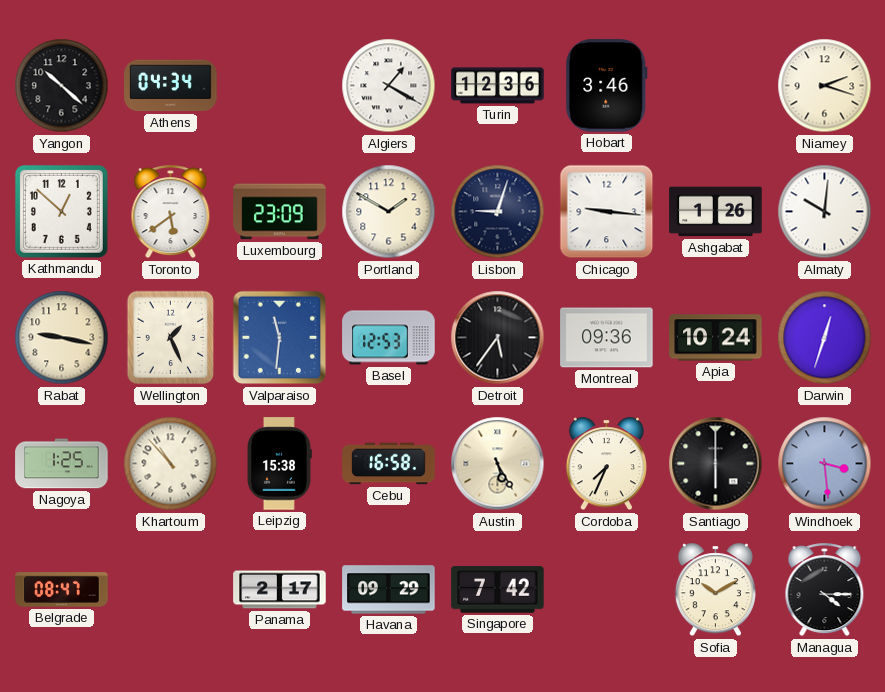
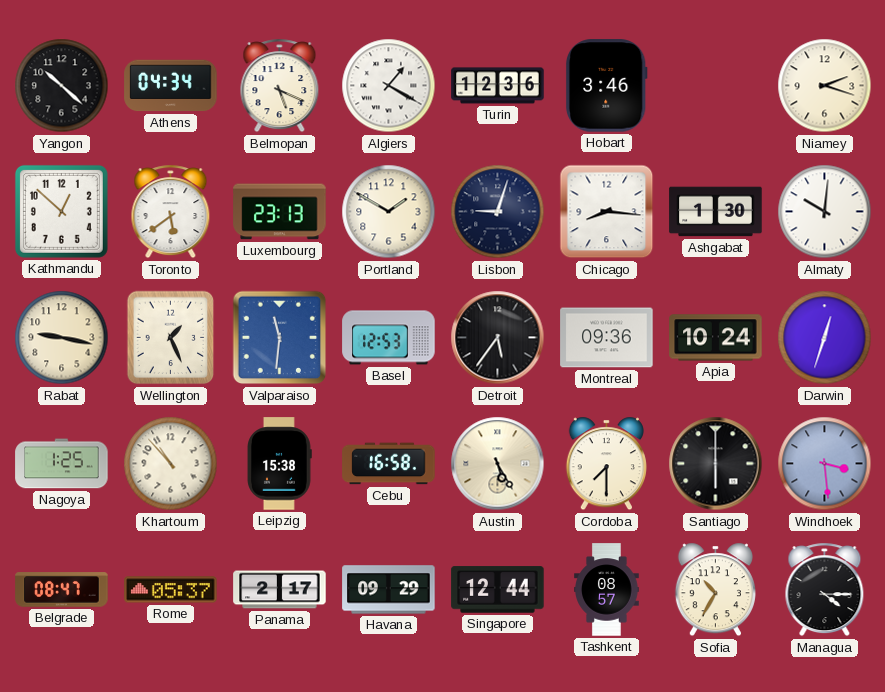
Belmopan: none -> 5:19 (280, 86)
Luxembourg: 23:09 -> 23:13 (280, 212)
Chicago: 9:16 -> 8:16 (607, 212)
Ashgabat: 1:26 -> 1:30 (716, 212)
Cordoba: 7:34 -> 7:30 (606, 464)
Rome: none -> 05:37 (171, 590)
Singapore: 7:42 -> 12:44 (498, 590)
Tashkent: none -> 08:57 (607, 590)
Sofia: 10:10 -> 10:35 (715, 590)
